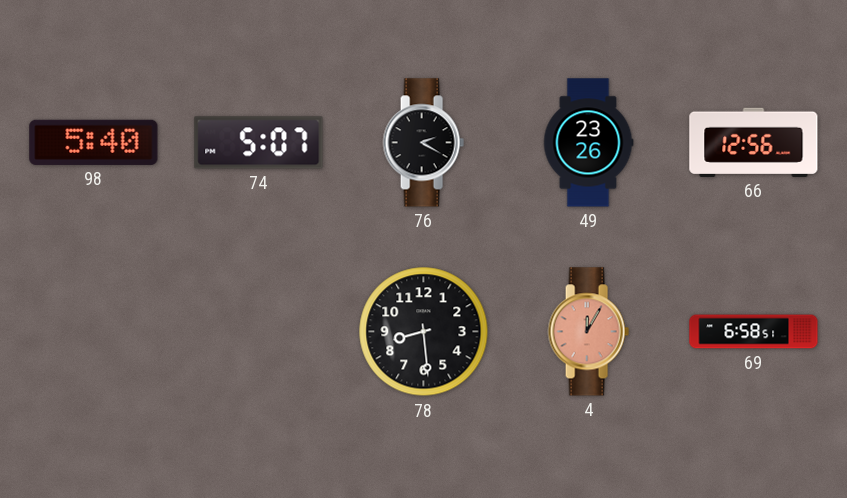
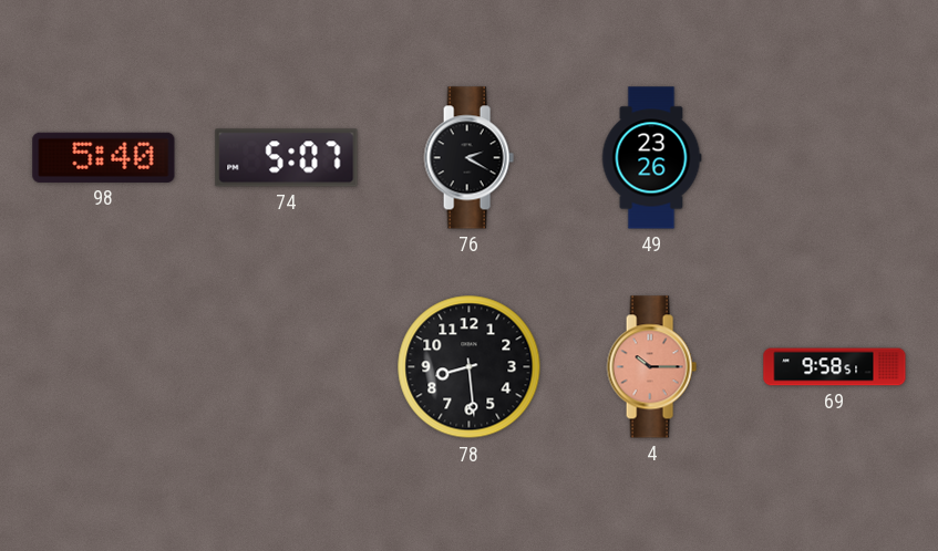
66: 12:56 -> none (754, 142)
4: 12:05 -> 10:15 (651, 367)
69: 6:58 -> 9:58 (835, 367)
